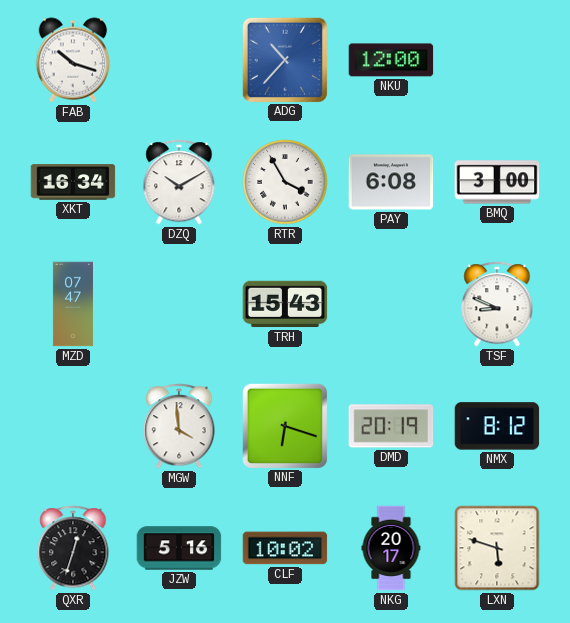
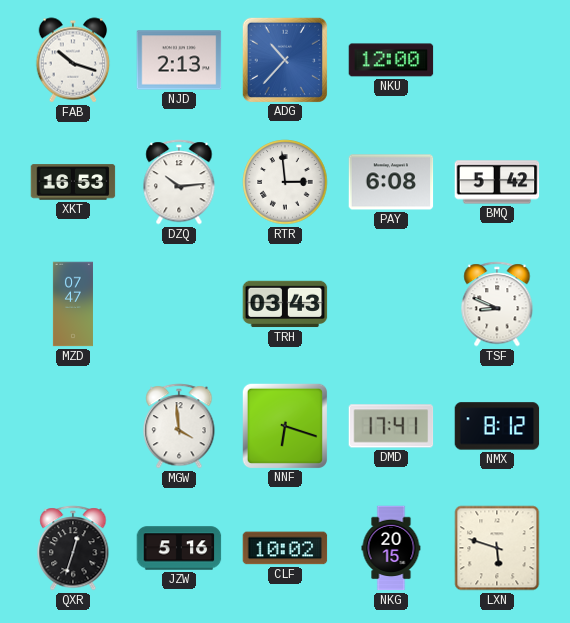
NJD: none -> 2:13 (179, 60)
XKT: 16:34 -> 16:53 (73, 182)
DZQ: 10:10 -> 10:14 (179, 182)
RTR: 3:55 -> 2:59 (285, 182)
BMQ: 3:00 -> 5:42 (497, 182)
TRH: 15:43 -> 03:43 (285, 304)
DMD: 20:19 -> 17:41 (391, 426)
NKG: 20:17 -> 20:15 (391, 548)
